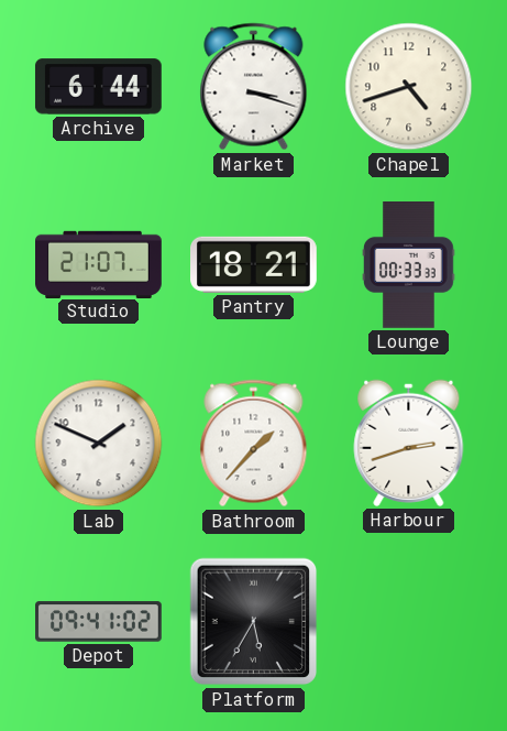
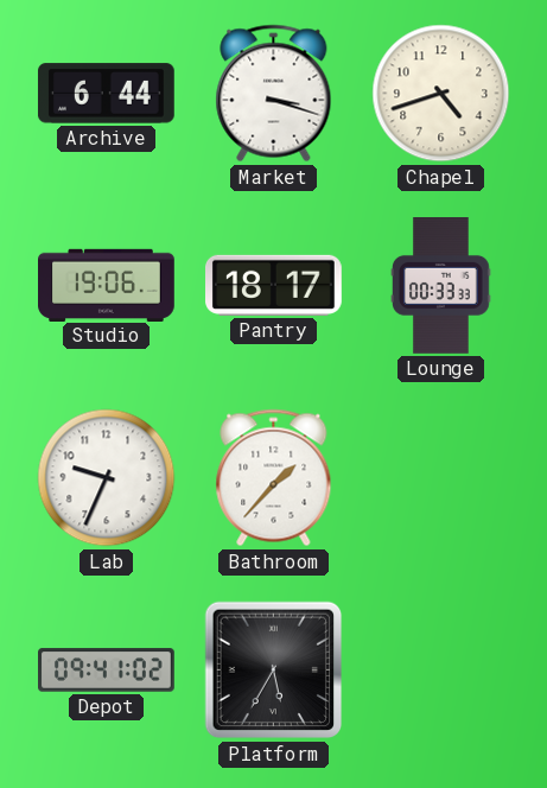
Studio: 21:07 -> 19:06 (107, 285)
Pantry: 18:21 -> 18:17 (274, 285)
Lab: 1:49 -> 9:34 (107, 478)
Harbour: 2:42 -> none (409, 443)
